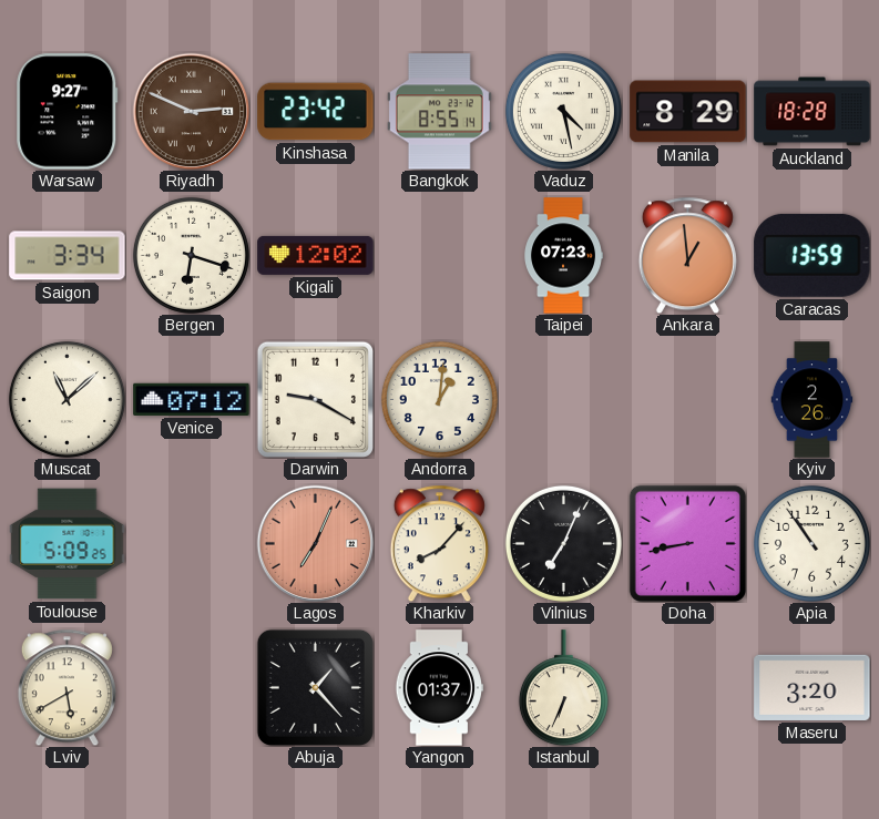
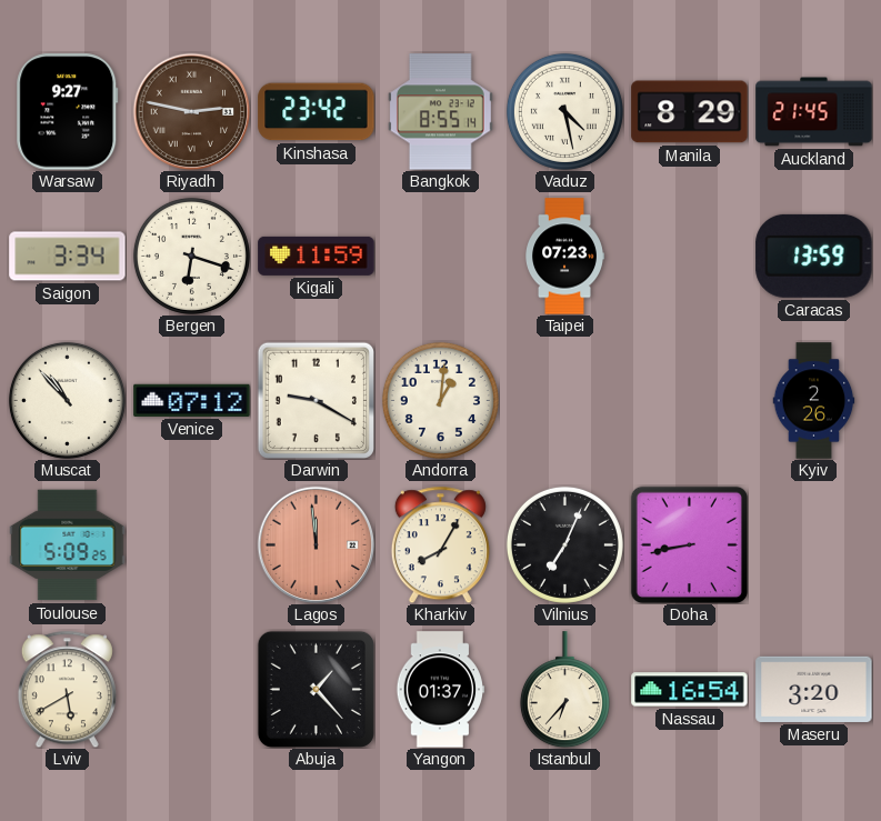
Riyadh: 2:49 -> 2:47 (191, 111)
Auckland: 18:28 -> 21:45 (814, 112)
Kigali: 12:02 -> 11:59 (317, 256)
Ankara: 12:59 -> none (687, 255)
Muscat: 11:08 -> 10:53 (67, 400)
Lagos: 7:04 -> 11:59 (316, 544)
Kharkiv: 8:07 -> 8:05 (440, 544)
Apia: 10:54 -> none (811, 543)
Istanbul: 6:34 -> 6:37 (564, 690)
Nassau: none -> 16:54 (690, 690)
